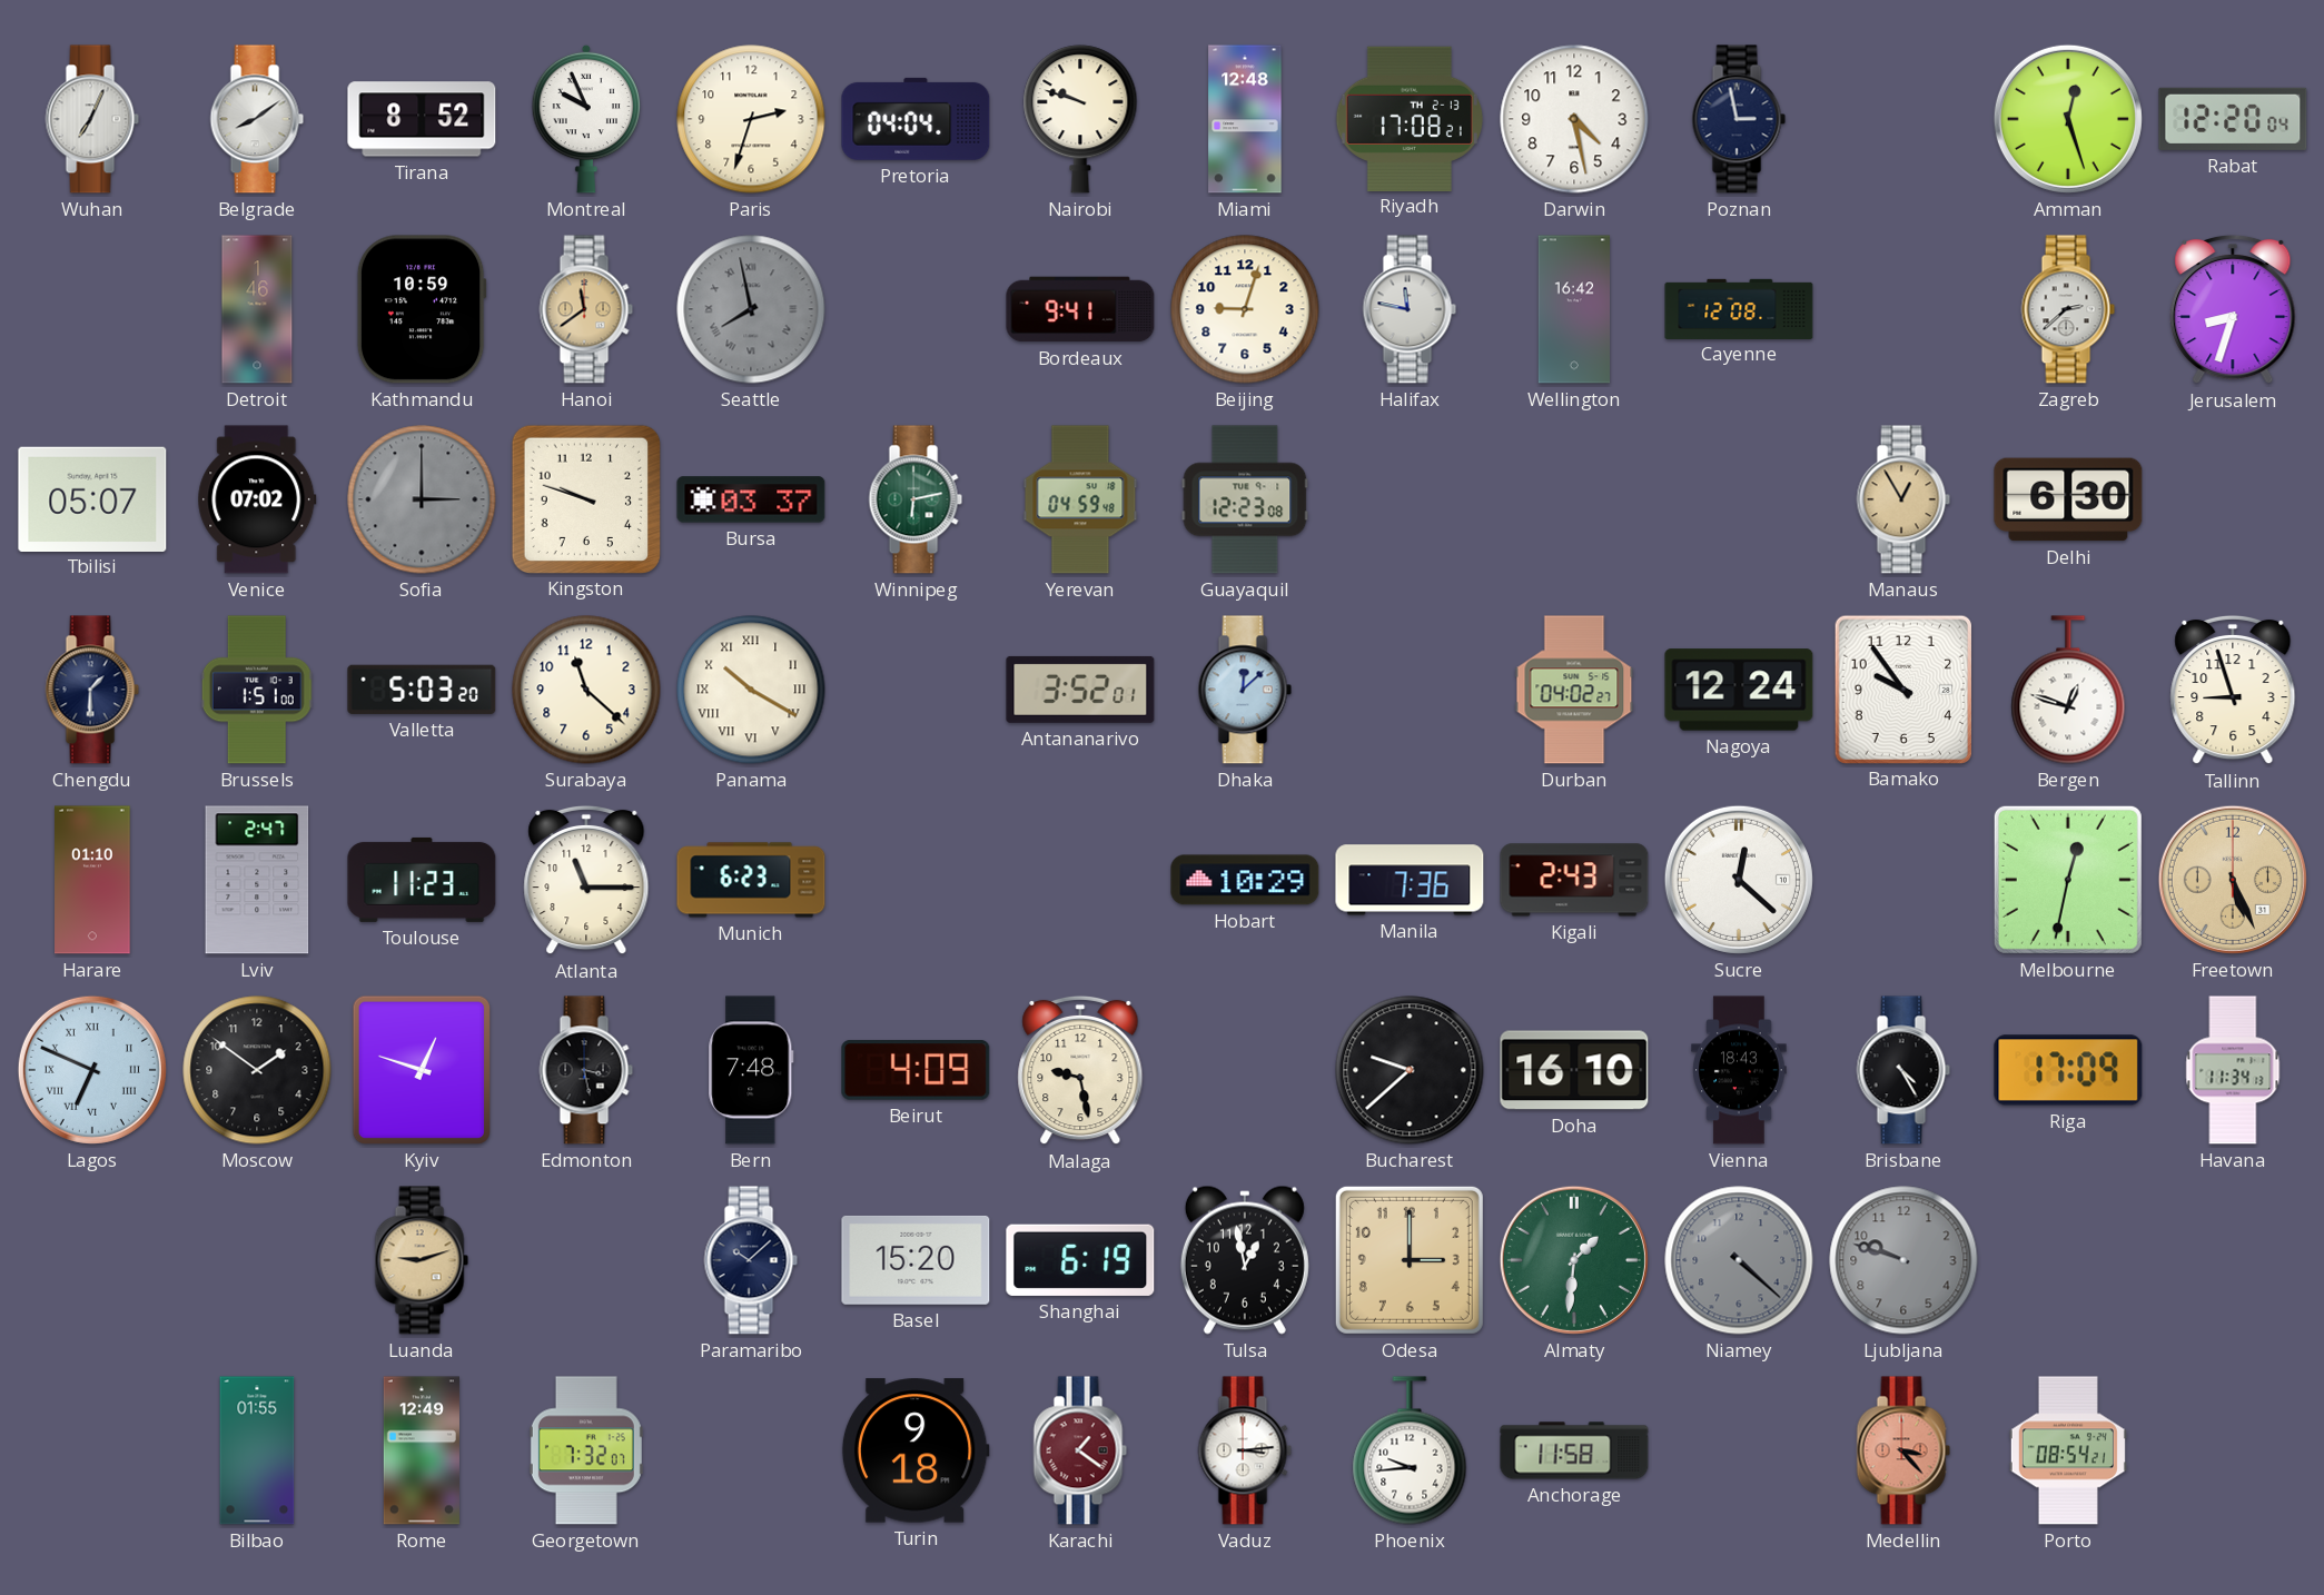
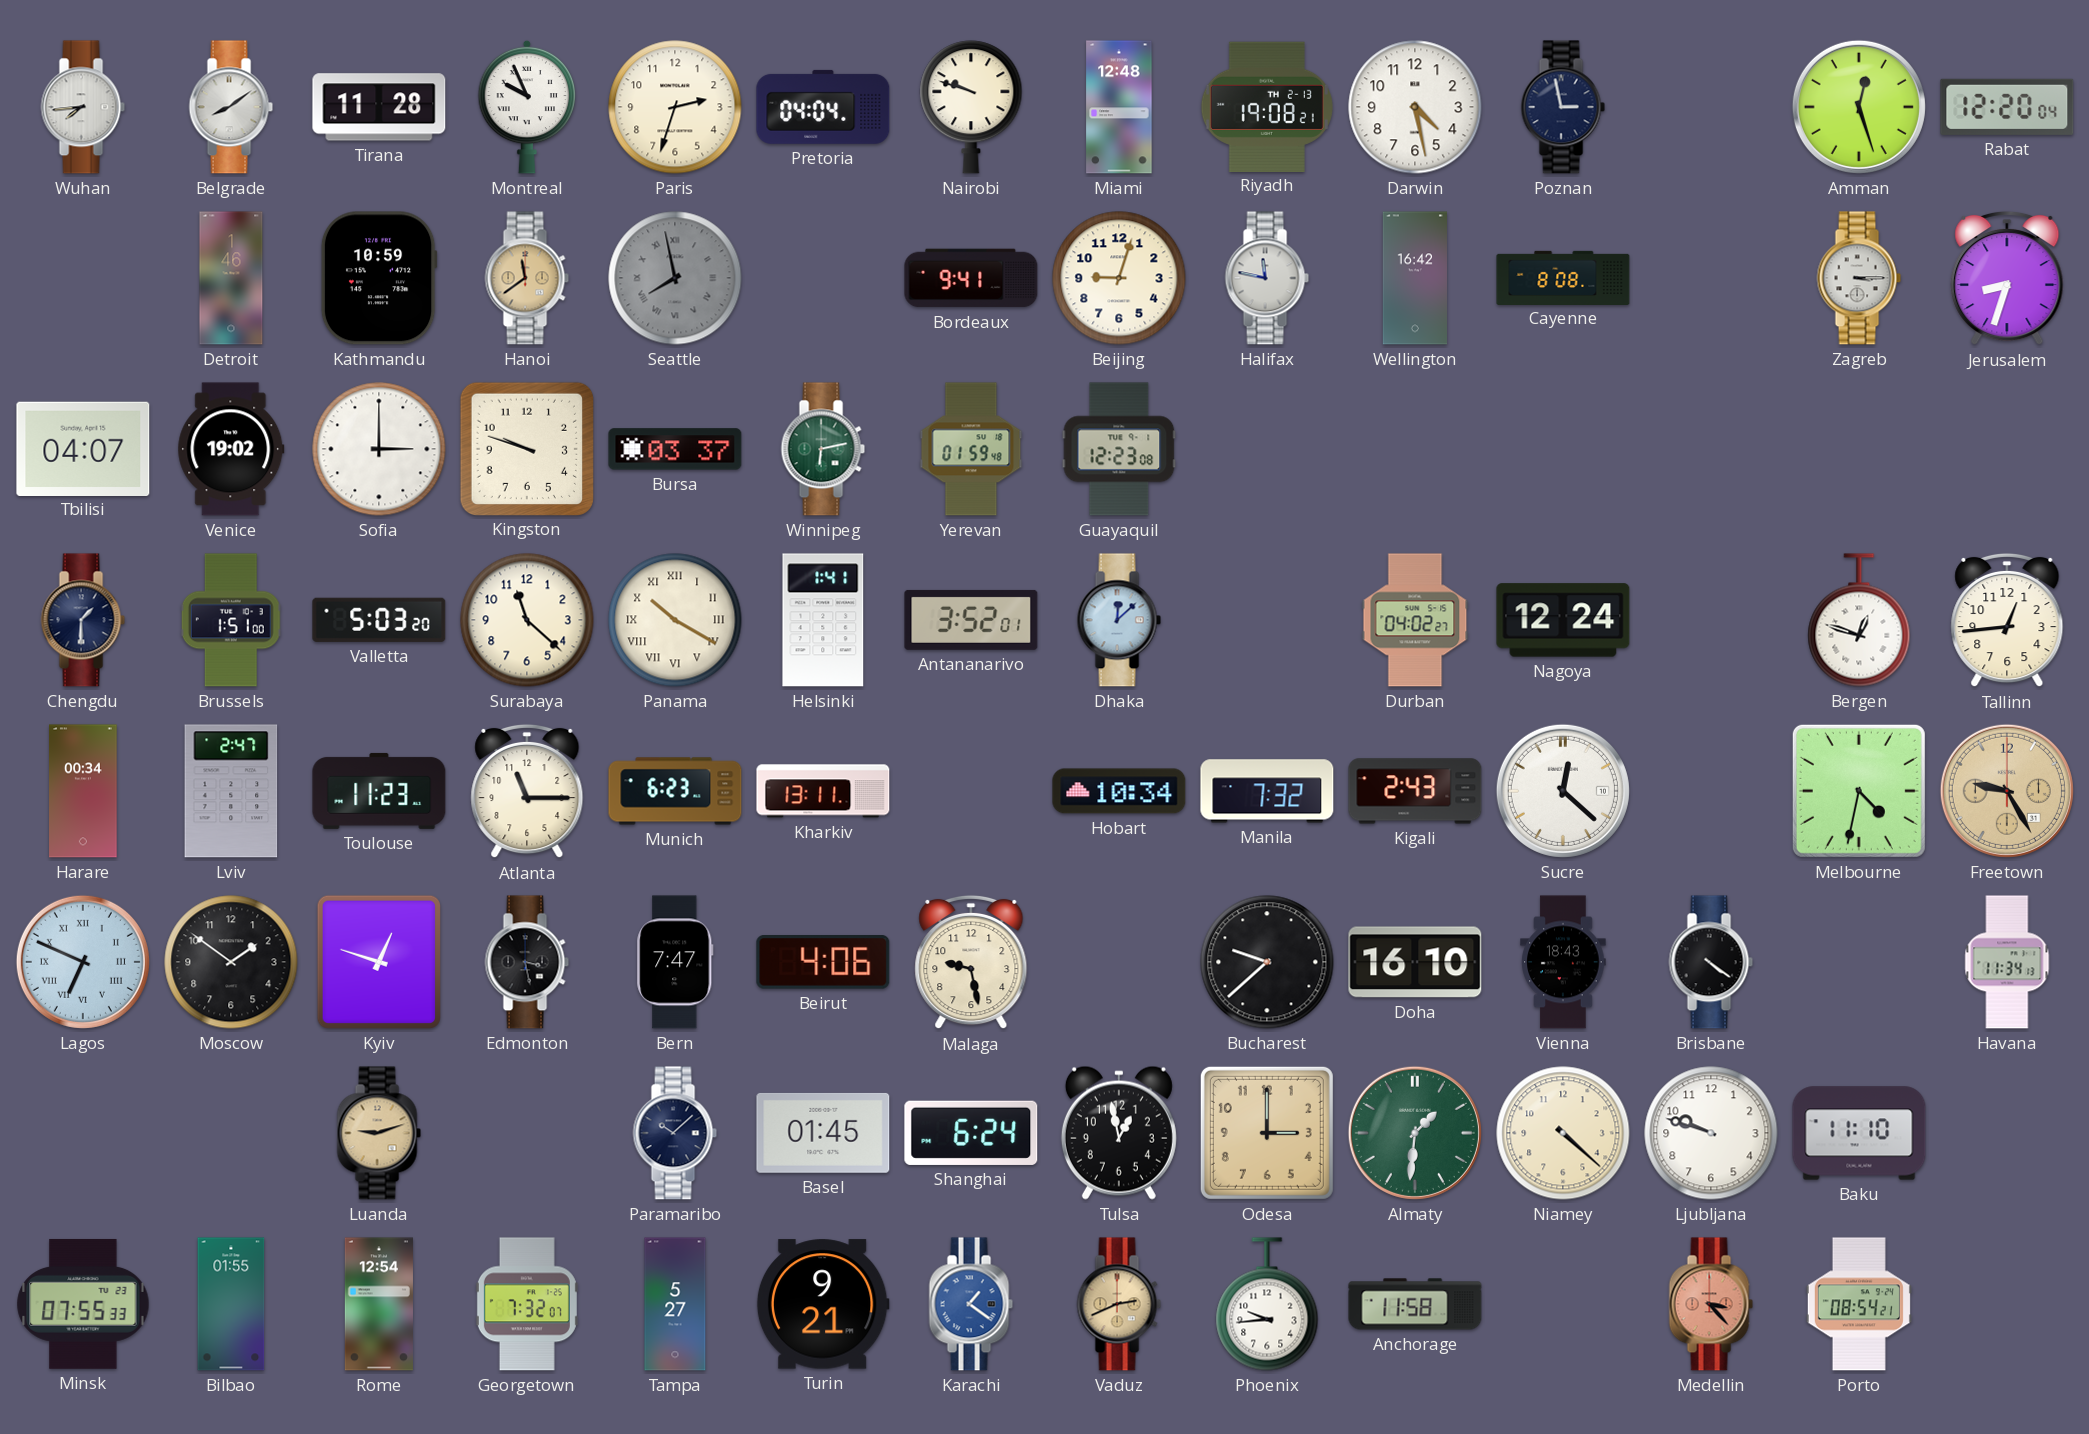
Wuhan: 7:04 -> 7:44 (83, 107)
Tirana: 8:52 -> 11:28 (379, 107)
Riyadh: 17:08 -> 19:08 (1267, 106)
Cayenne: 12:08 -> 8:08 (1563, 277)
Zagreb: 2:38 -> 3:15 (1859, 278)
Tbilisi: 05:07 -> 04:07 (83, 448)
Venice: 07:02 -> 19:02 (231, 449)
Sofia dial: grey -> white (379, 449)
Yerevan: 04:59 -> 01:59 (971, 449)
Manaus: 12:55 -> none (1903, 499)
Delhi: 6:30 -> none (2068, 499)
Helsinki: none -> 1:41 (823, 620)
Bamako: 9:54 -> none (1903, 688)
Tallinn: 8:57 -> 12:44 (2007, 620)
Harare: 01:10 -> 00:34 (83, 791)
Kharkiv: none -> 13:11 (823, 791)
Hobart: 10:29 -> 10:34 (1119, 791)
Manila: 7:36 -> 7:32 (1267, 791)
Melbourne: 12:32 -> 4:32 (1859, 791)
Freetown: 5:26 -> 9:25 (2007, 791)
Bern: 7:48 -> 7:47 (675, 962)
Beirut: 4:09 -> 4:06 (823, 963)
Brisbane: 4:25 -> 4:21 (1711, 962)
Riga: 17:09 -> none (2068, 1070)
Basel: 15:20 -> 01:45 (823, 1133)
Shanghai: 6:19 -> 6:24 (971, 1133)
Niamey dial: grey -> cream (1563, 1133)
Ljubljana dial: grey -> white (1711, 1133)
Baku: none -> 11:10 (1859, 1133)
Minsk: none -> 07:55 (83, 1304)
Rome: 12:49 -> 12:54 (379, 1304)
Tampa: none -> 5:27 (675, 1304)
Turin: 9:18 -> 9:21 (823, 1304)
Karachi dial: burgundy -> blue (971, 1304)
Vaduz: 3:14 -> 2:41 (1119, 1304)
Vaduz dial: white -> champagne (1119, 1304)
